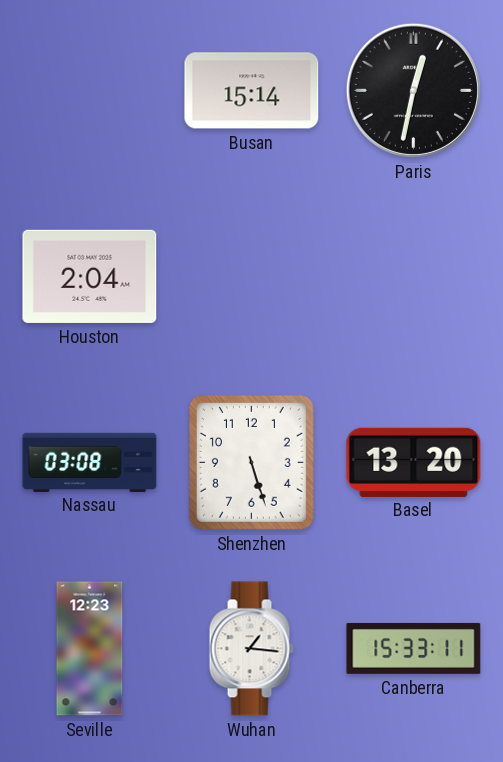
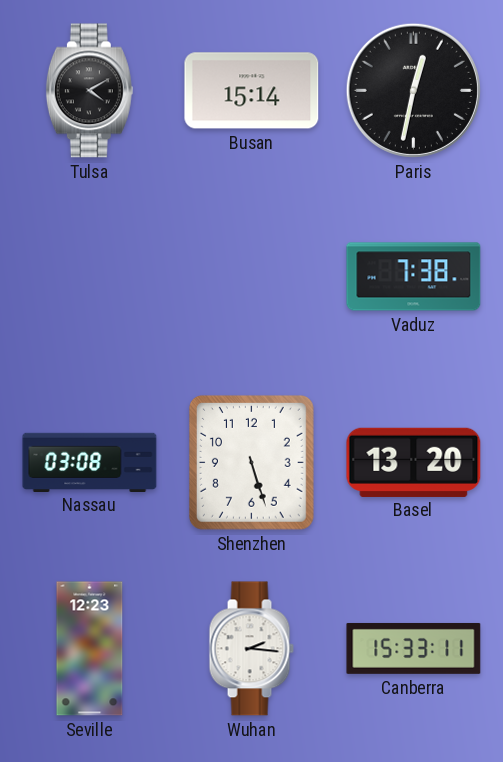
Tulsa: none -> 4:10 (89, 91)
Houston: 2:04 -> none (90, 276)
Vaduz: none -> 7:38 (414, 277)
Wuhan: 1:16 -> 2:16 (251, 649)
